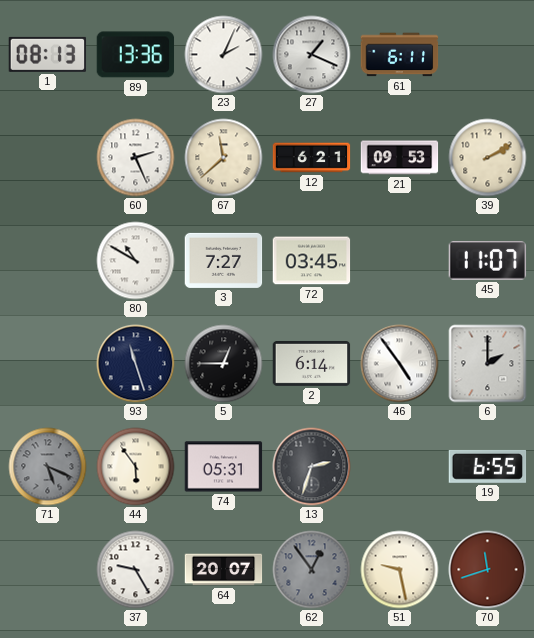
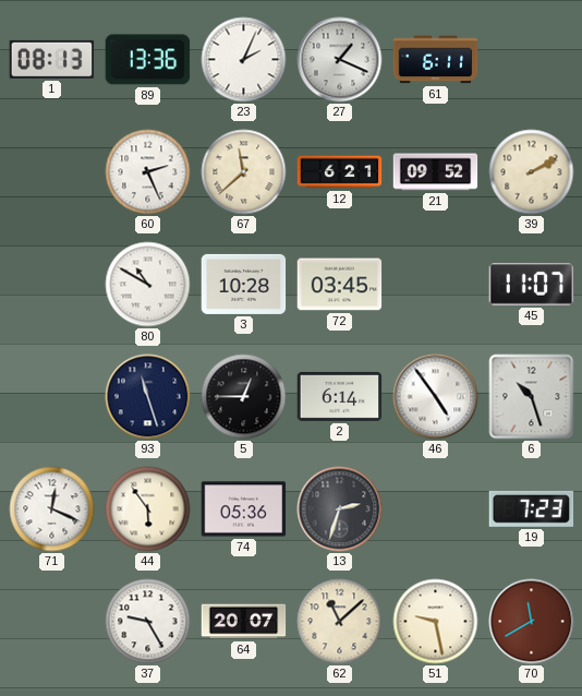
21: 09:53 -> 09:52 (436, 172)
3: 7:27 -> 10:28 (244, 284)
6: 2:00 -> 10:27 (532, 397)
71: 5:19 -> 12:19 (52, 509)
71 dial: grey -> white (52, 509)
74: 05:31 -> 05:36 (244, 509)
19: 6:55 -> 7:23 (532, 508)
62: 12:54 -> 11:08 (340, 622)
62 dial: grey -> cream (340, 622)
70: 11:42 -> 11:40 (532, 622)
